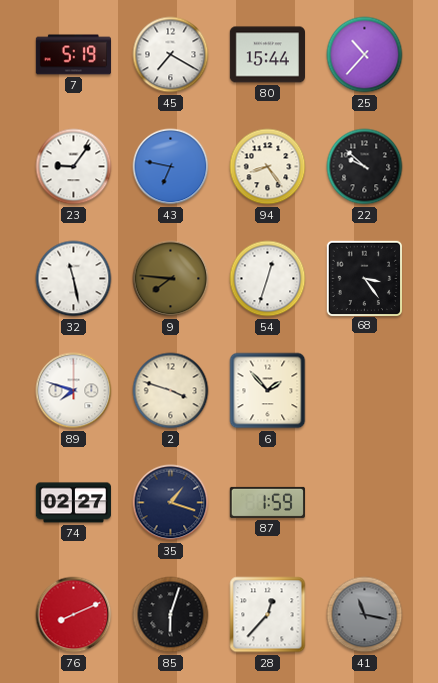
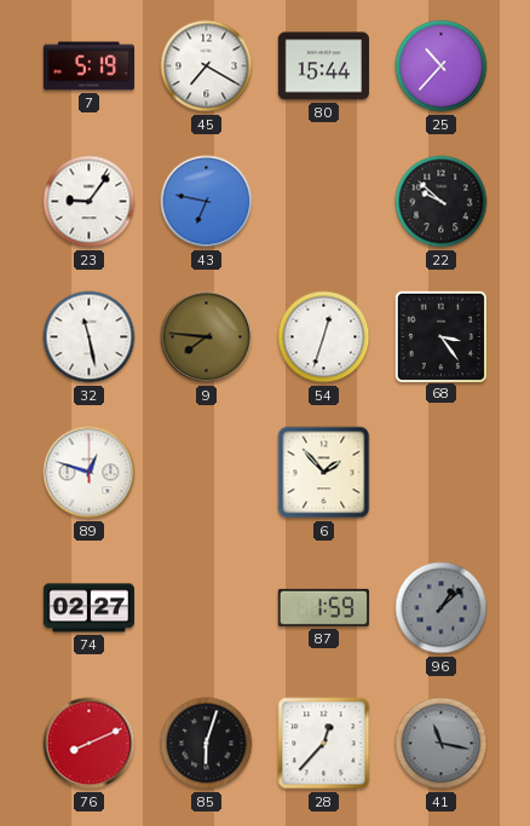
94: 8:24 -> none (268, 167)
89: 7:48 -> 12:48 (90, 473)
2: 3:48 -> none (171, 391)
35: 1:18 -> none (171, 503)
96: none -> 1:08 (442, 608)
